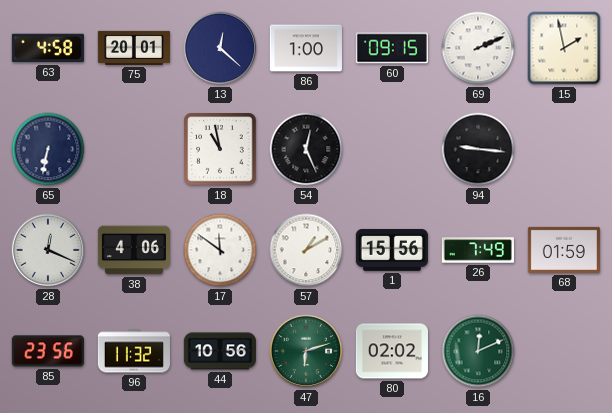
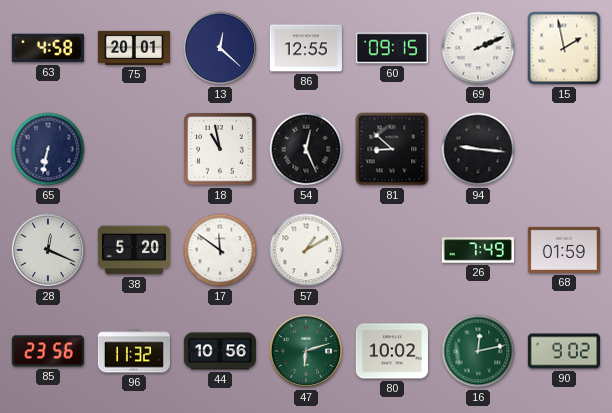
86: 1:00 -> 12:55 (306, 48)
81: none -> 8:52 (392, 149)
38: 4:06 -> 5:20 (134, 250)
1: 15:56 -> none (392, 250)
80: 02:02 -> 10:02 (392, 351)
16: 12:11 -> 12:13 (478, 351)
90: none -> 9:02 (564, 351)
